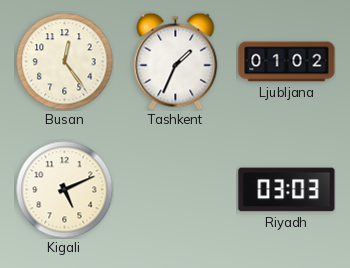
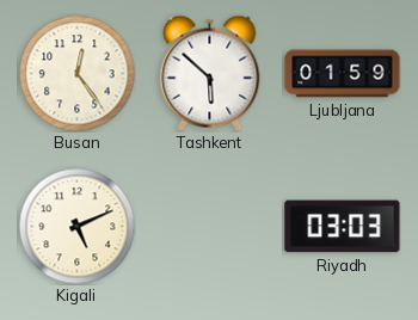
Tashkent: 1:34 -> 5:52 (210, 73)
Ljubljana: 01:02 -> 01:59 (343, 74)
